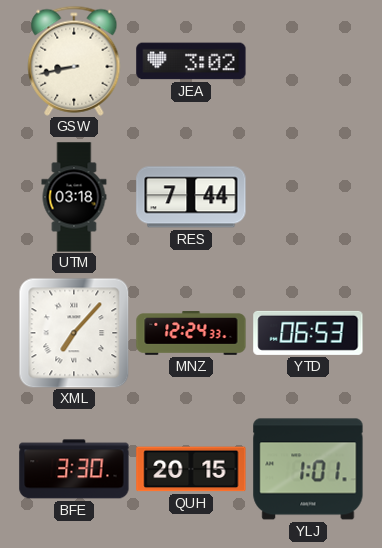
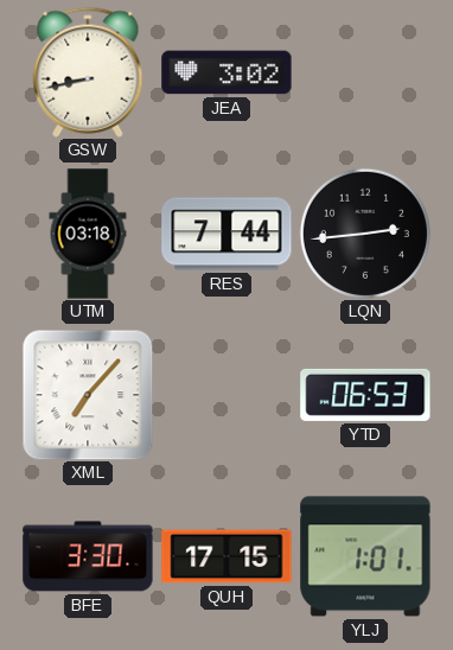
LQN: none -> 2:44 (365, 234)
MNZ: 12:24 -> none (191, 334)
QUH: 20:15 -> 17:15 (226, 556)
